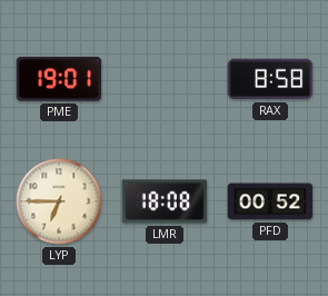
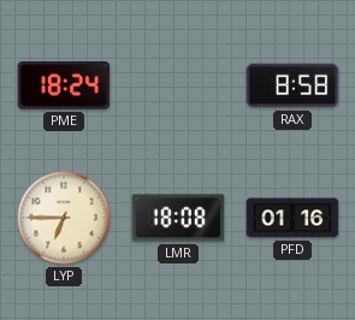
PME: 19:01 -> 18:24 (64, 85)
PFD: 00:52 -> 01:16 (292, 218)
